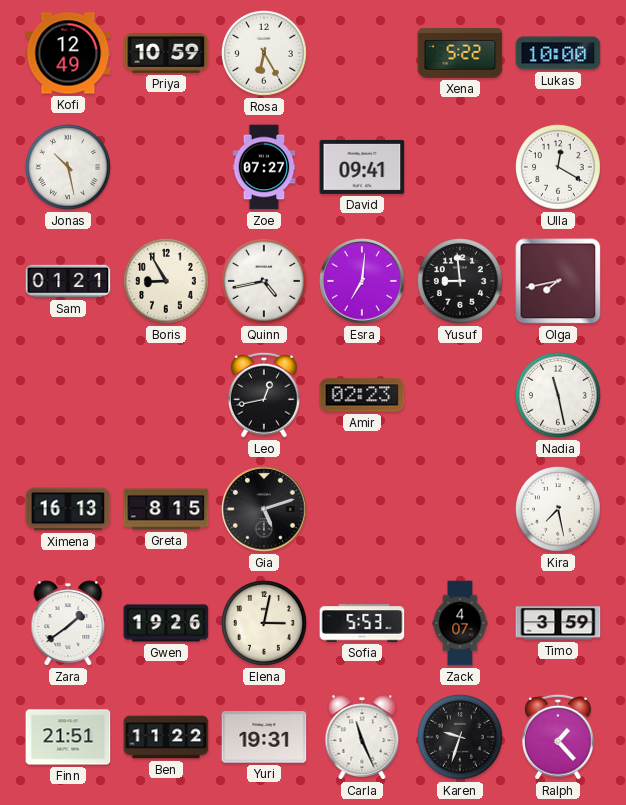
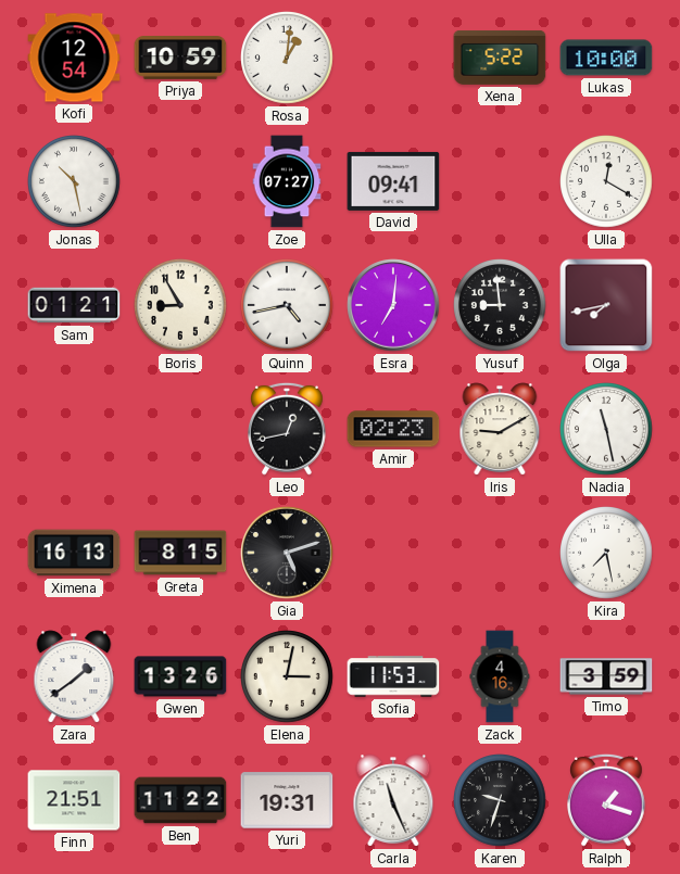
Kofi: 12:49 -> 12:54 (74, 58)
Rosa: 6:25 -> 1:01 (288, 59)
Iris: none -> 9:10 (500, 429)
Gwen: 19:26 -> 13:26 (180, 676)
Sofia: 5:53 -> 11:53 (393, 676)
Zack: 4:07 -> 4:16 (500, 676)
Ralph: 1:23 -> 1:18 (607, 800)
